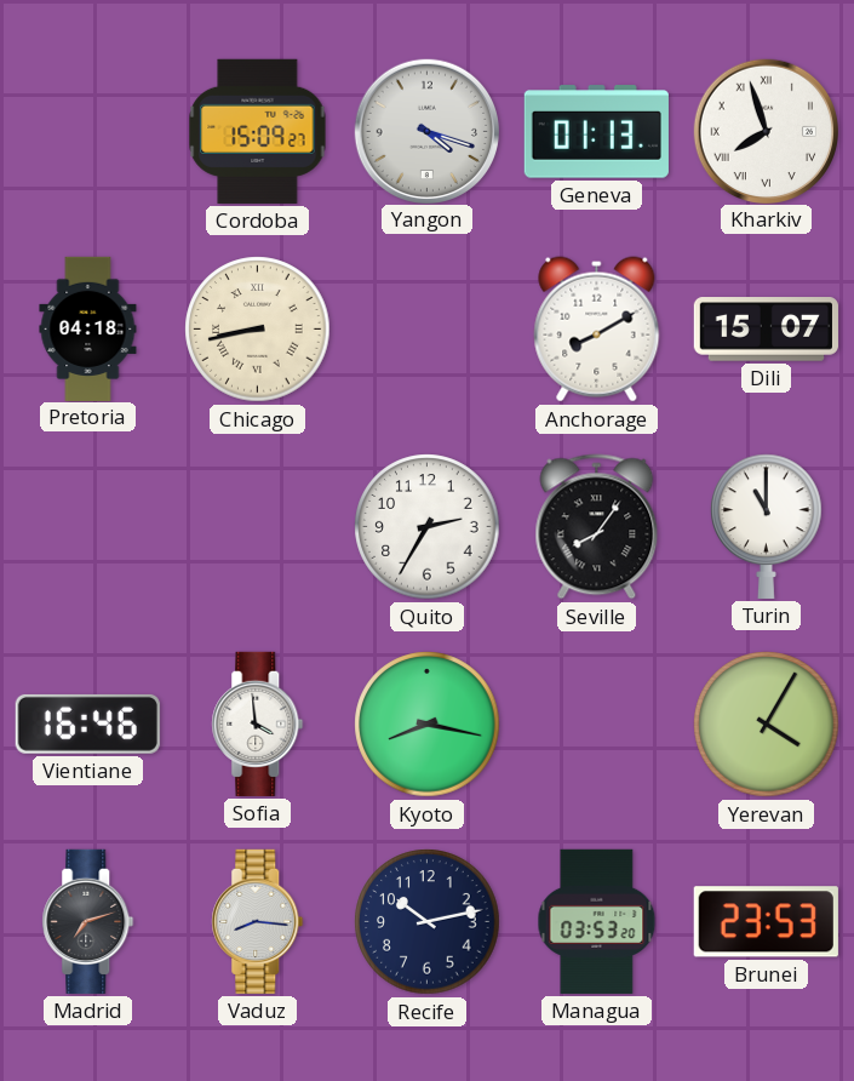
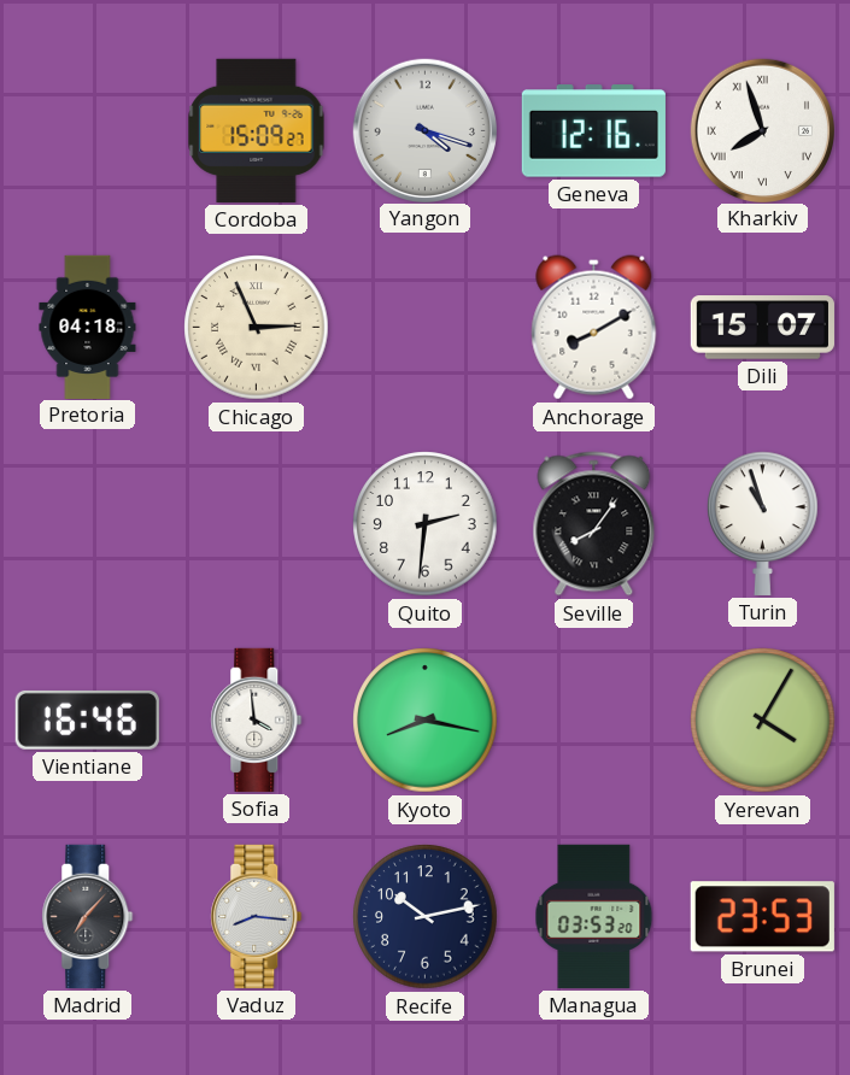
Geneva: 01:13 -> 12:16 (593, 131)
Chicago: 8:43 -> 2:56 (257, 328)
Quito: 2:35 -> 2:31 (426, 524)
Turin: 11:00 -> 10:57 (763, 523)
Madrid: 7:12 -> 7:07 (88, 916)
